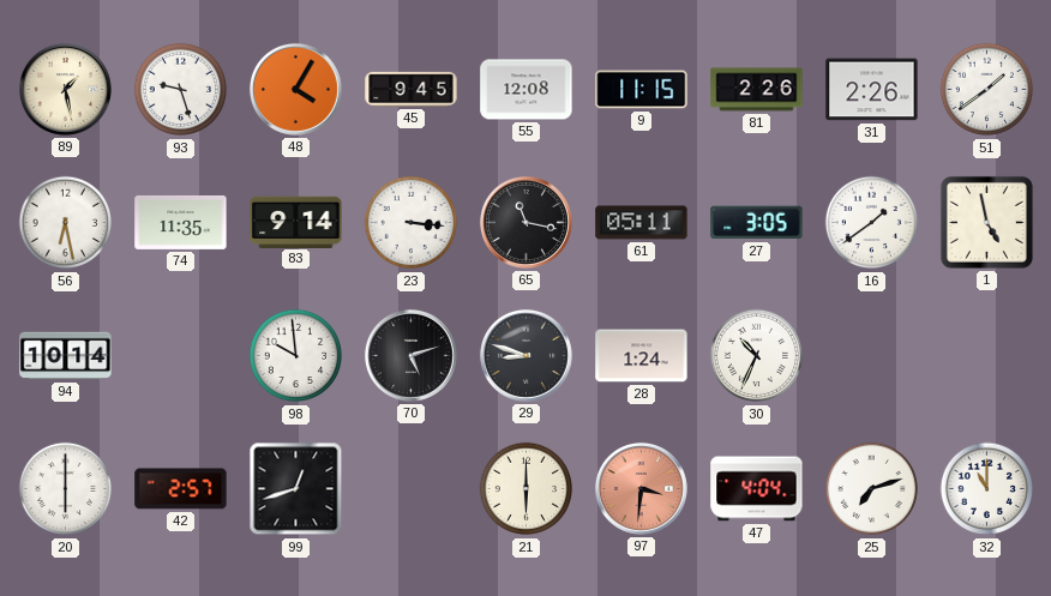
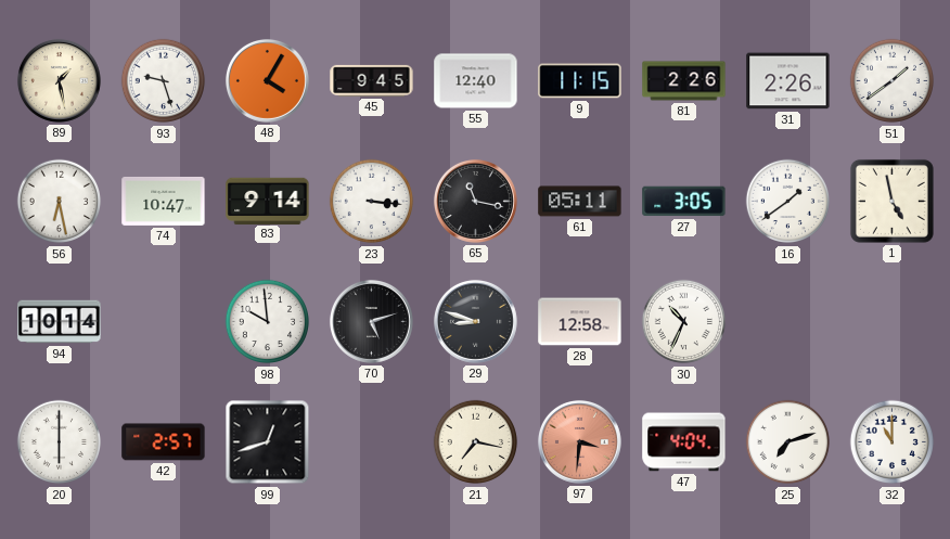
55: 12:08 -> 12:40 (476, 81)
74: 11:35 -> 10:47 (164, 201)
28: 1:24 -> 12:58 (580, 322)
21: 6:00 -> 7:17 (476, 442)
